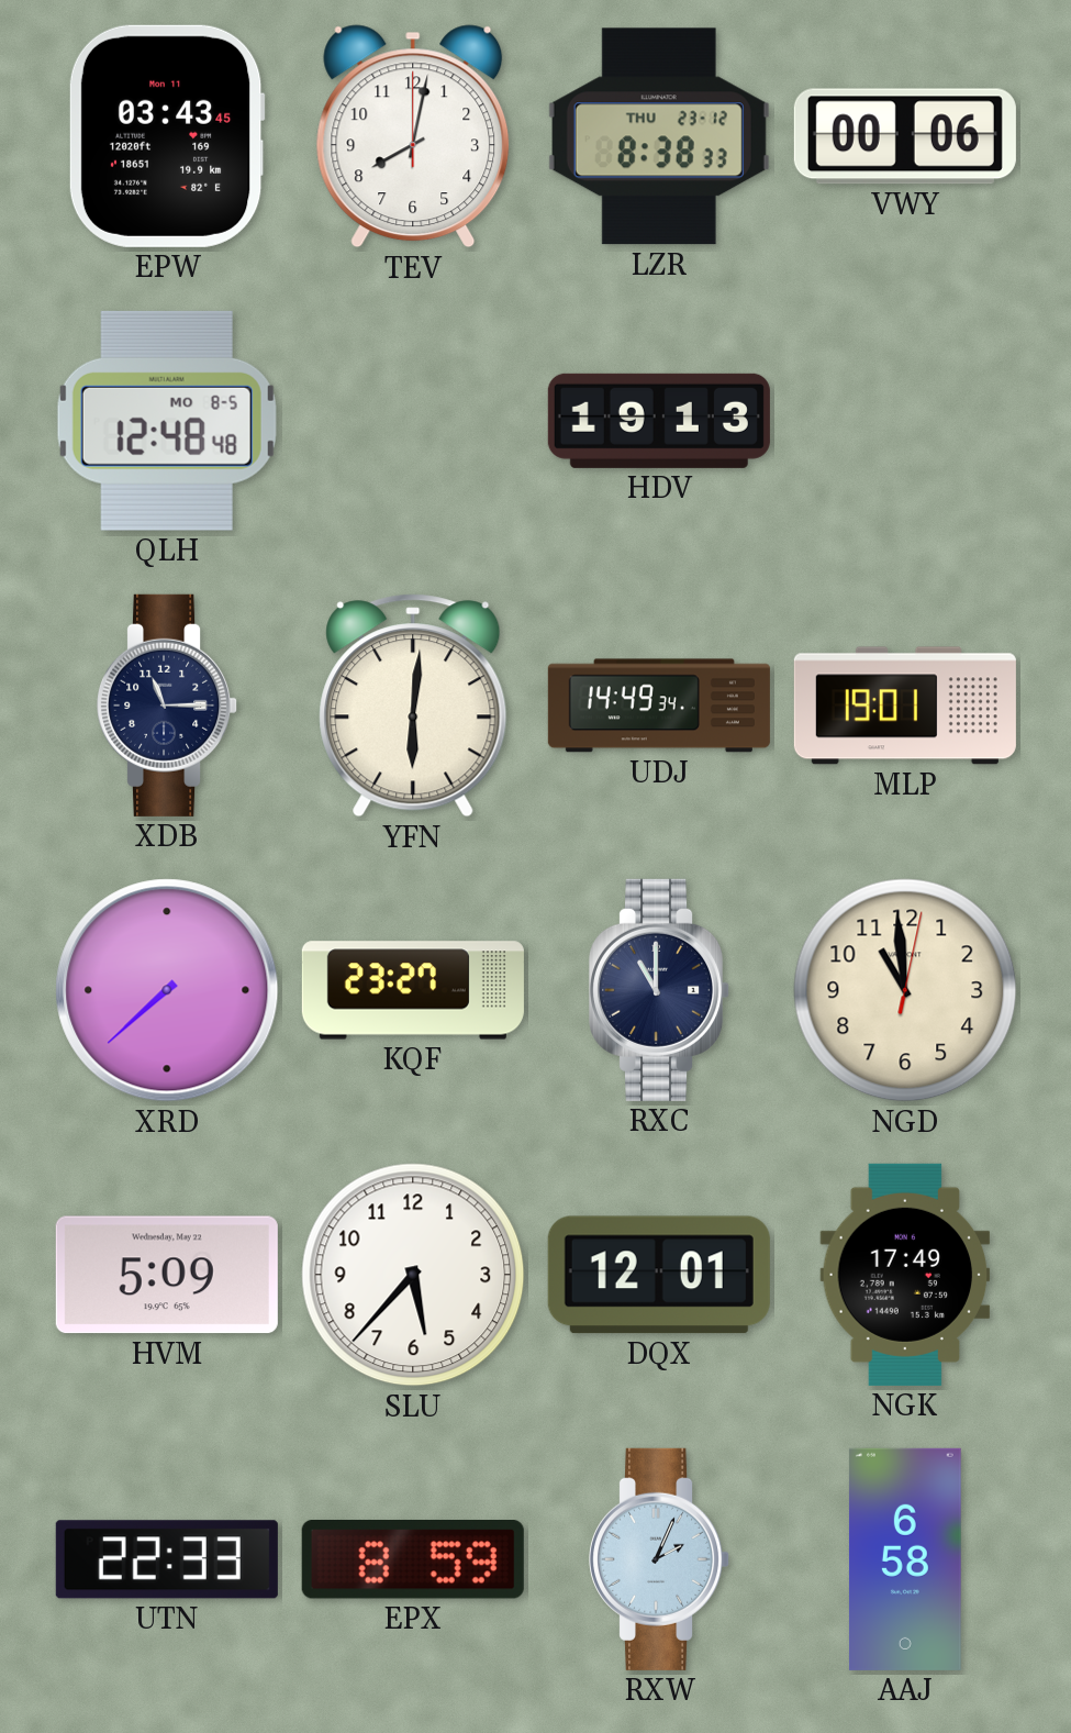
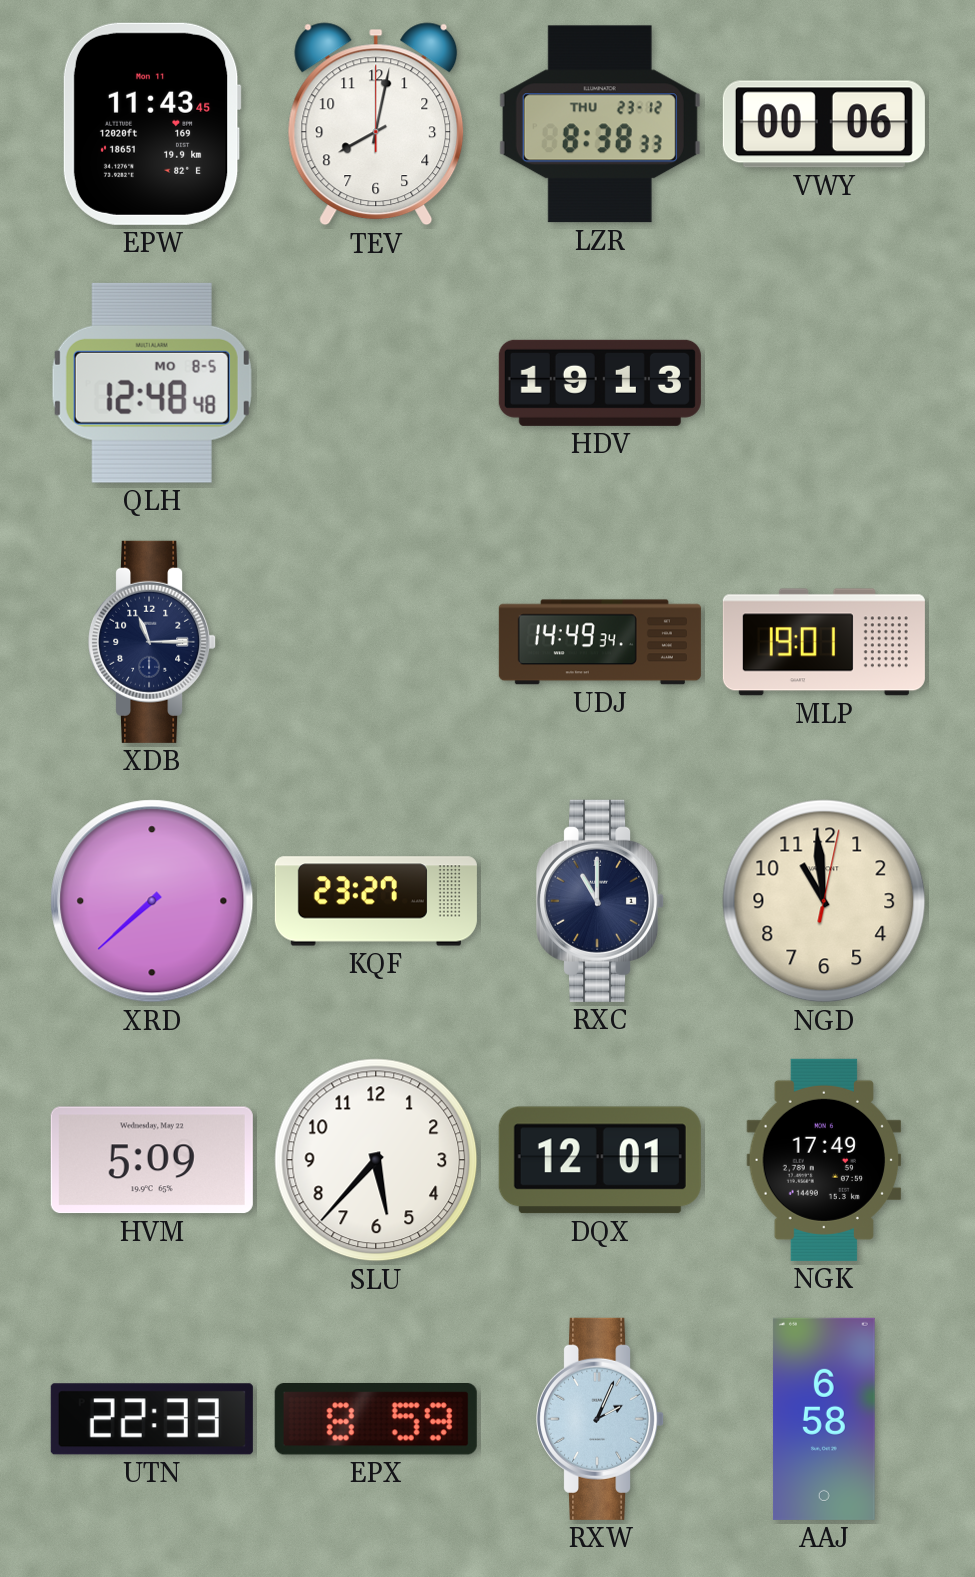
EPW: 03:43 -> 11:43 (152, 124)
YFN: 6:01 -> none (413, 706)
